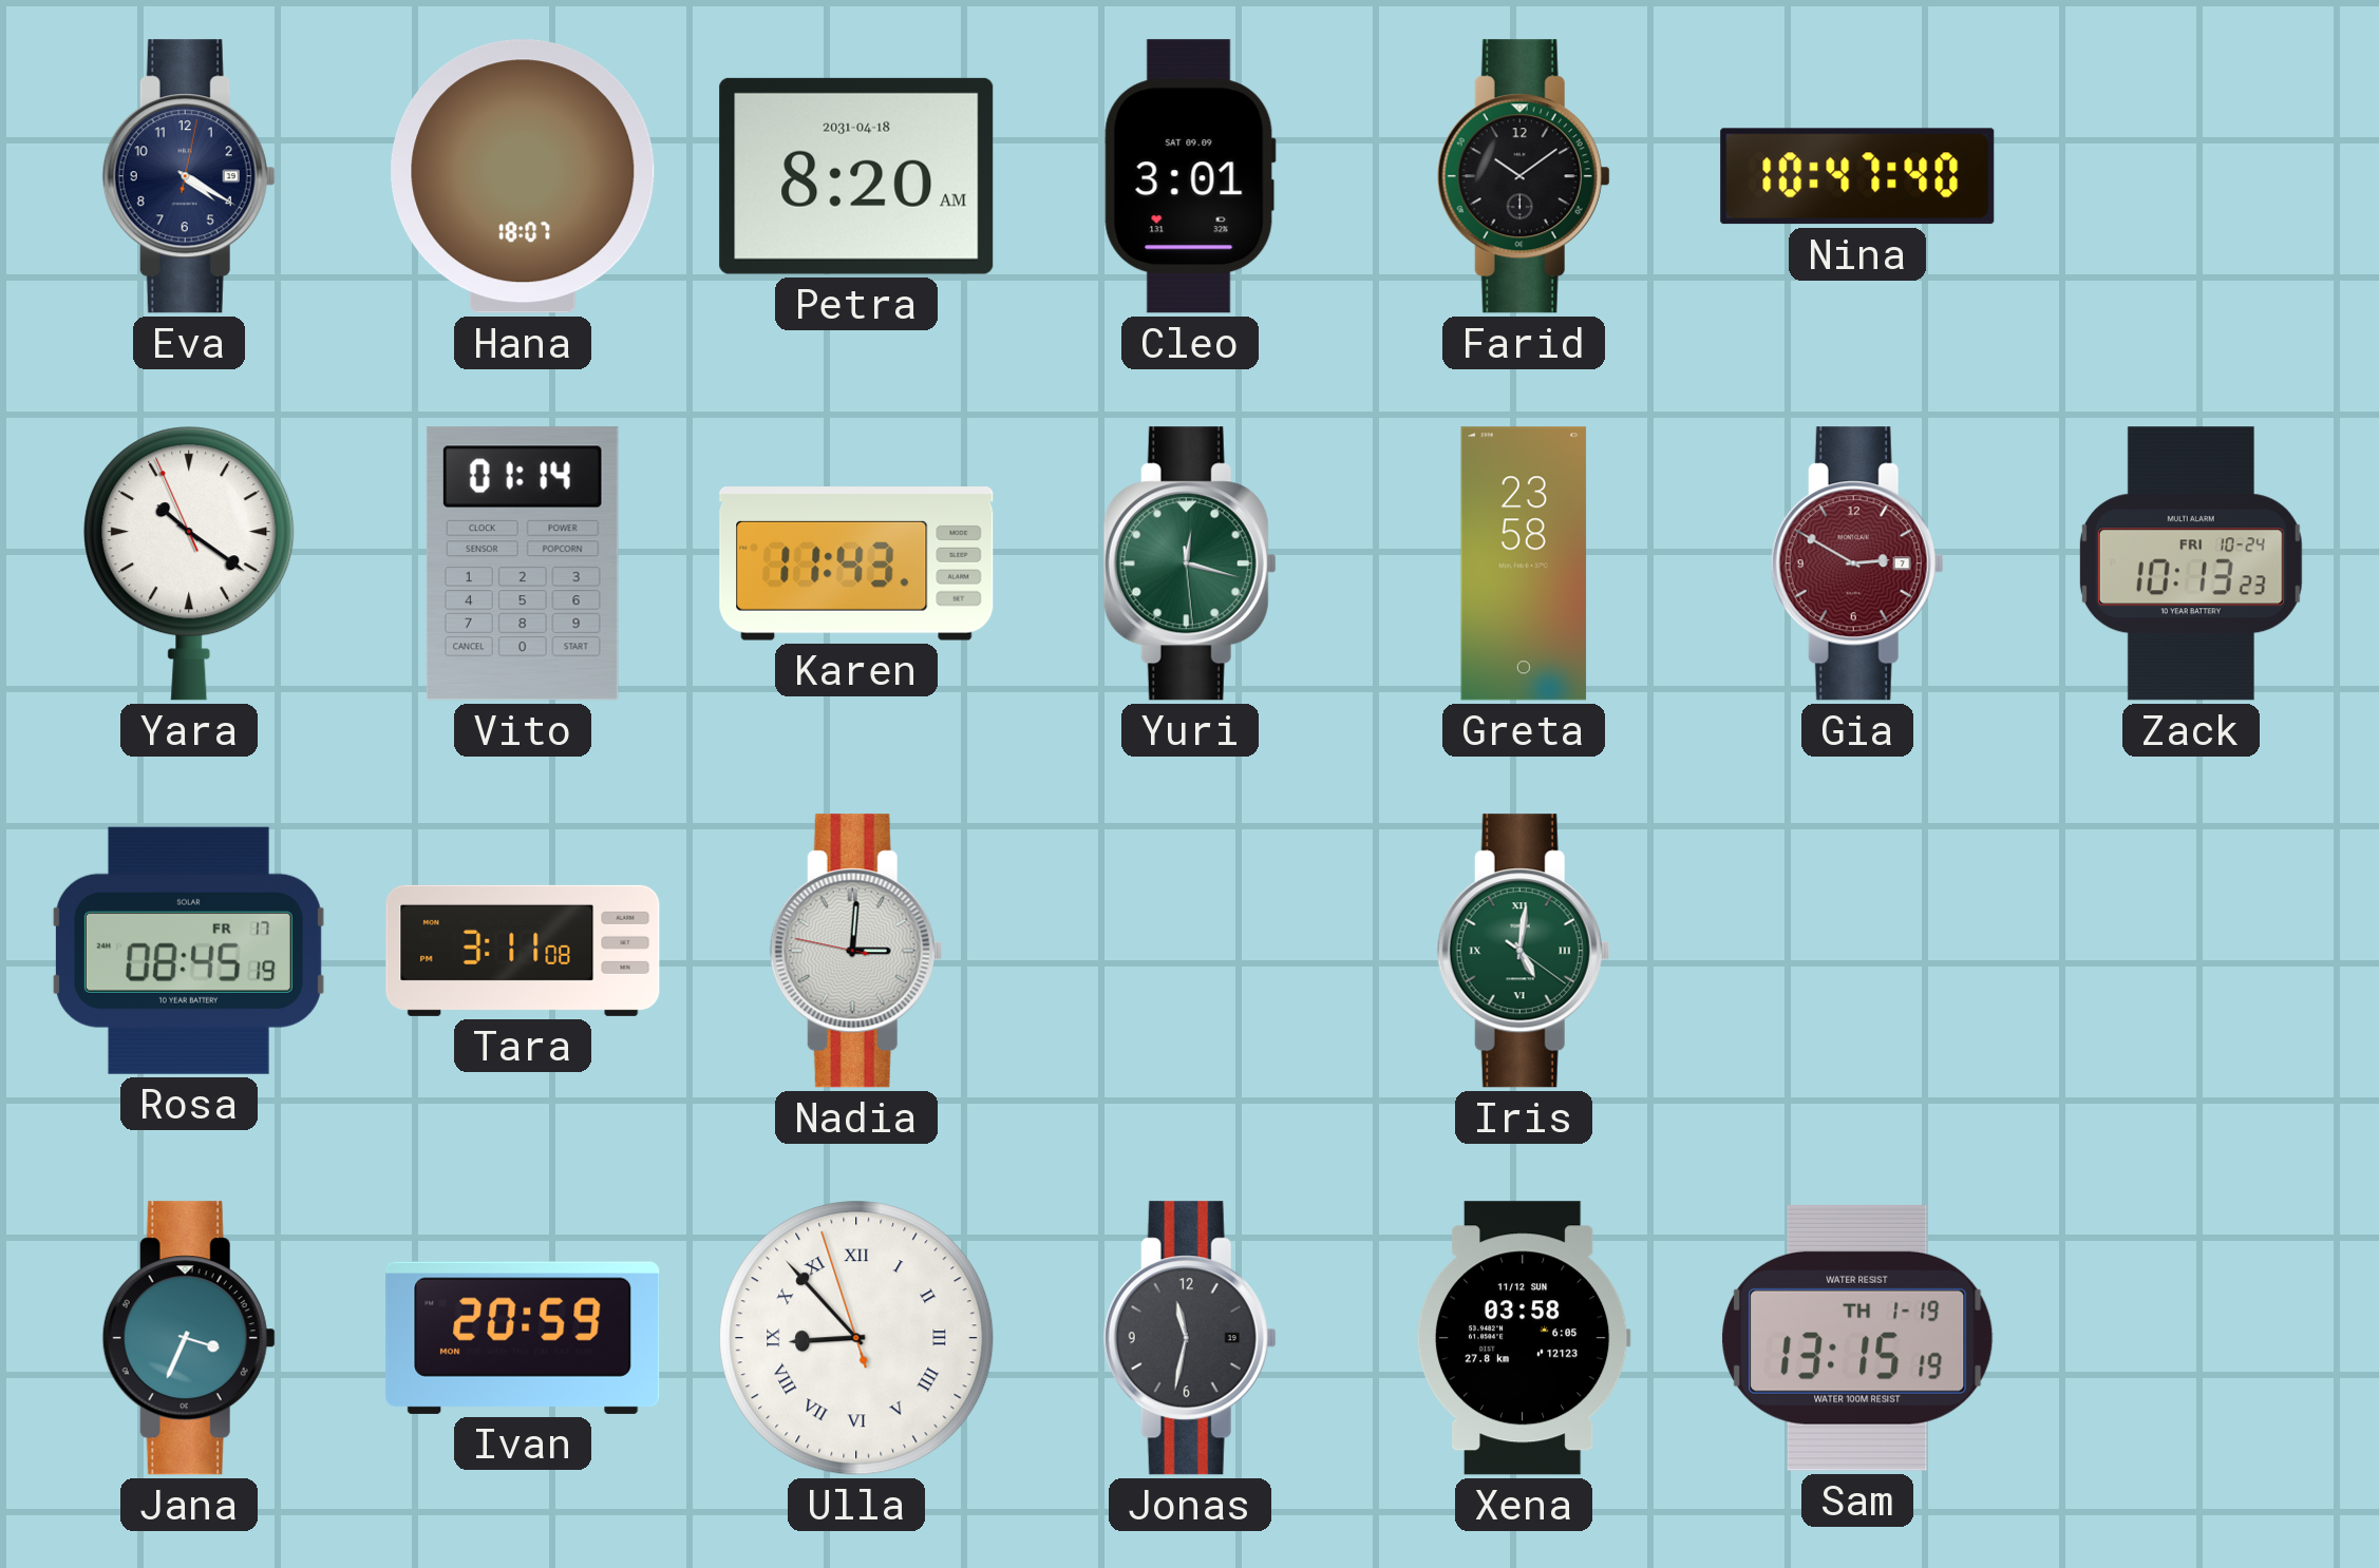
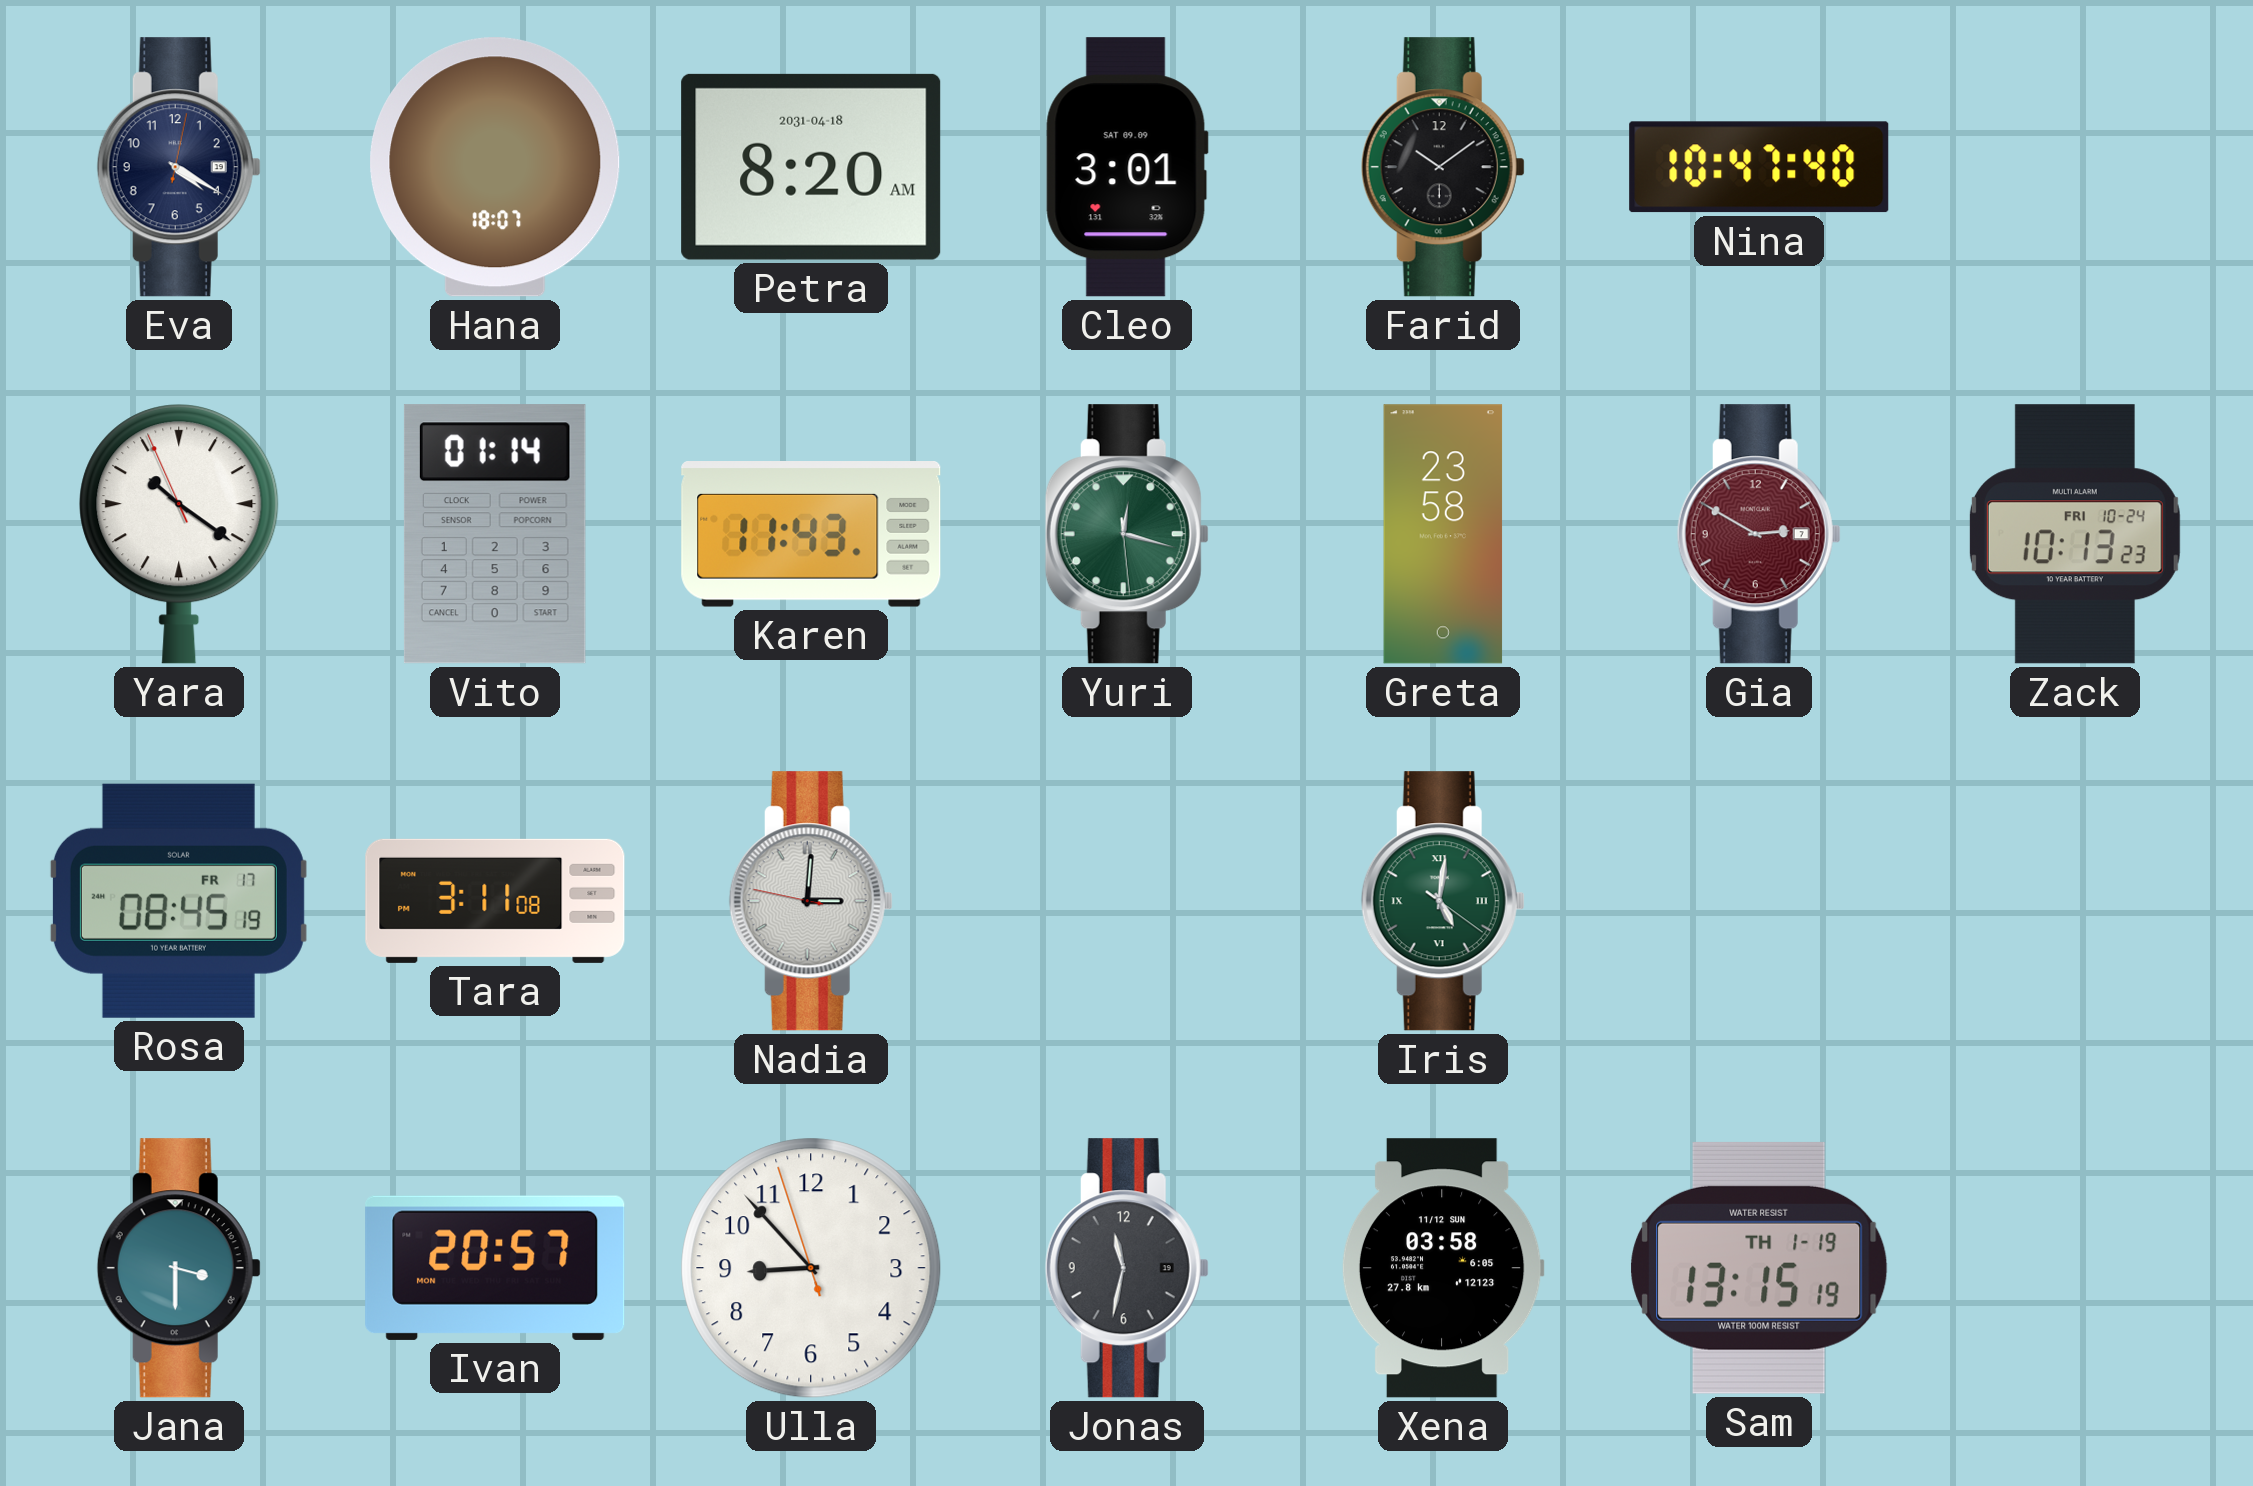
Jana: 3:34 -> 3:30 (179, 1268)
Ivan: 20:59 -> 20:57 (495, 1268)
Ulla numerals: Roman -> Arabic (811, 1268)
